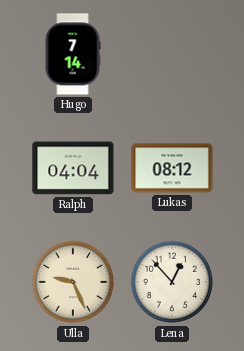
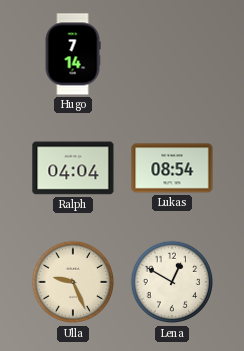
Lukas: 08:12 -> 08:54 (172, 168)
Lena: 12:53 -> 12:50 (172, 282)
